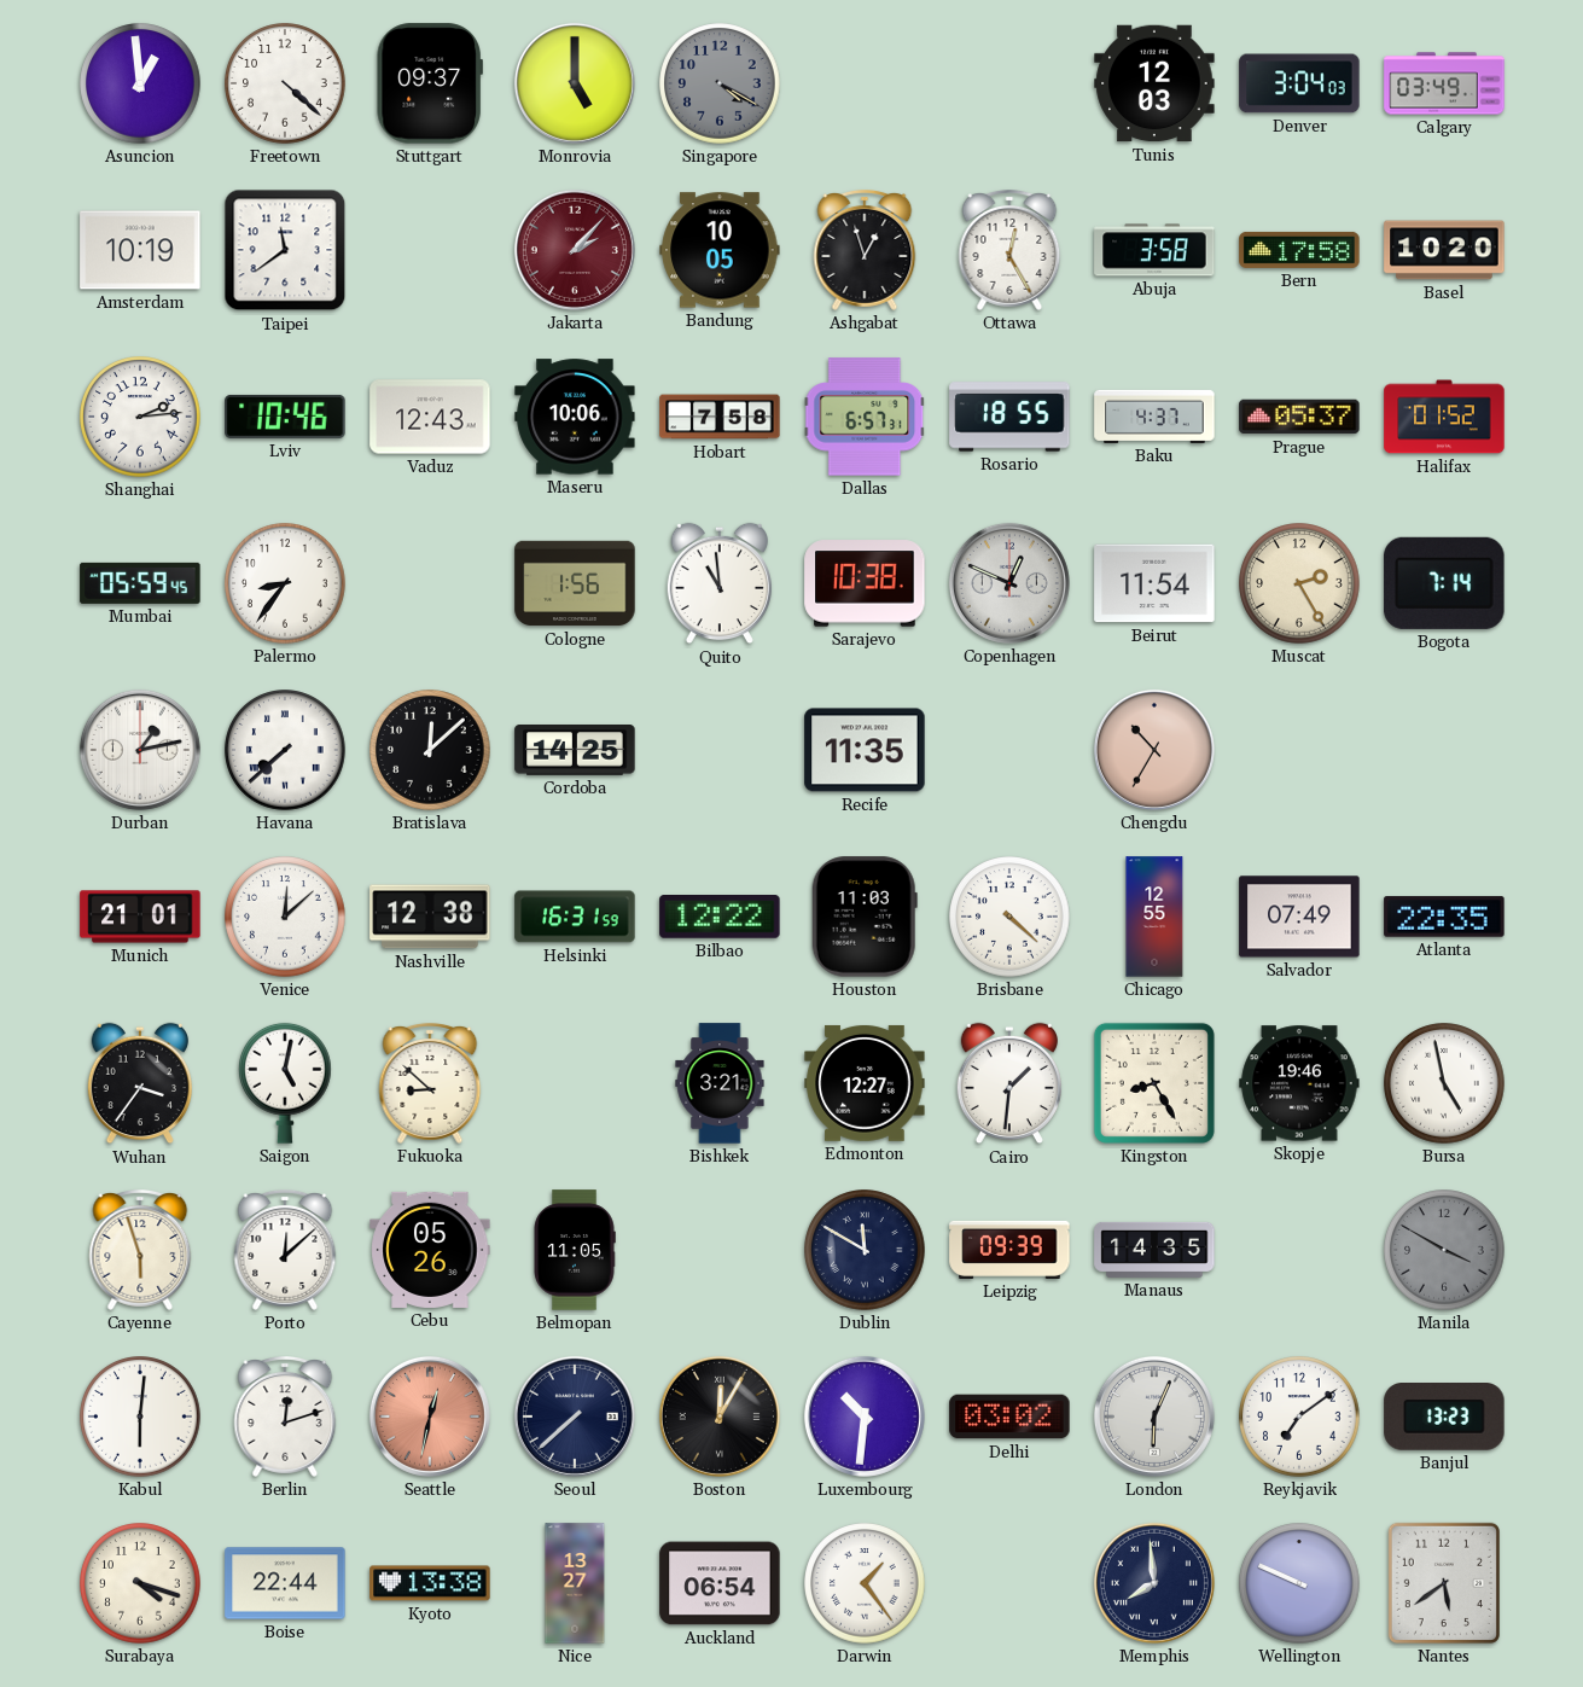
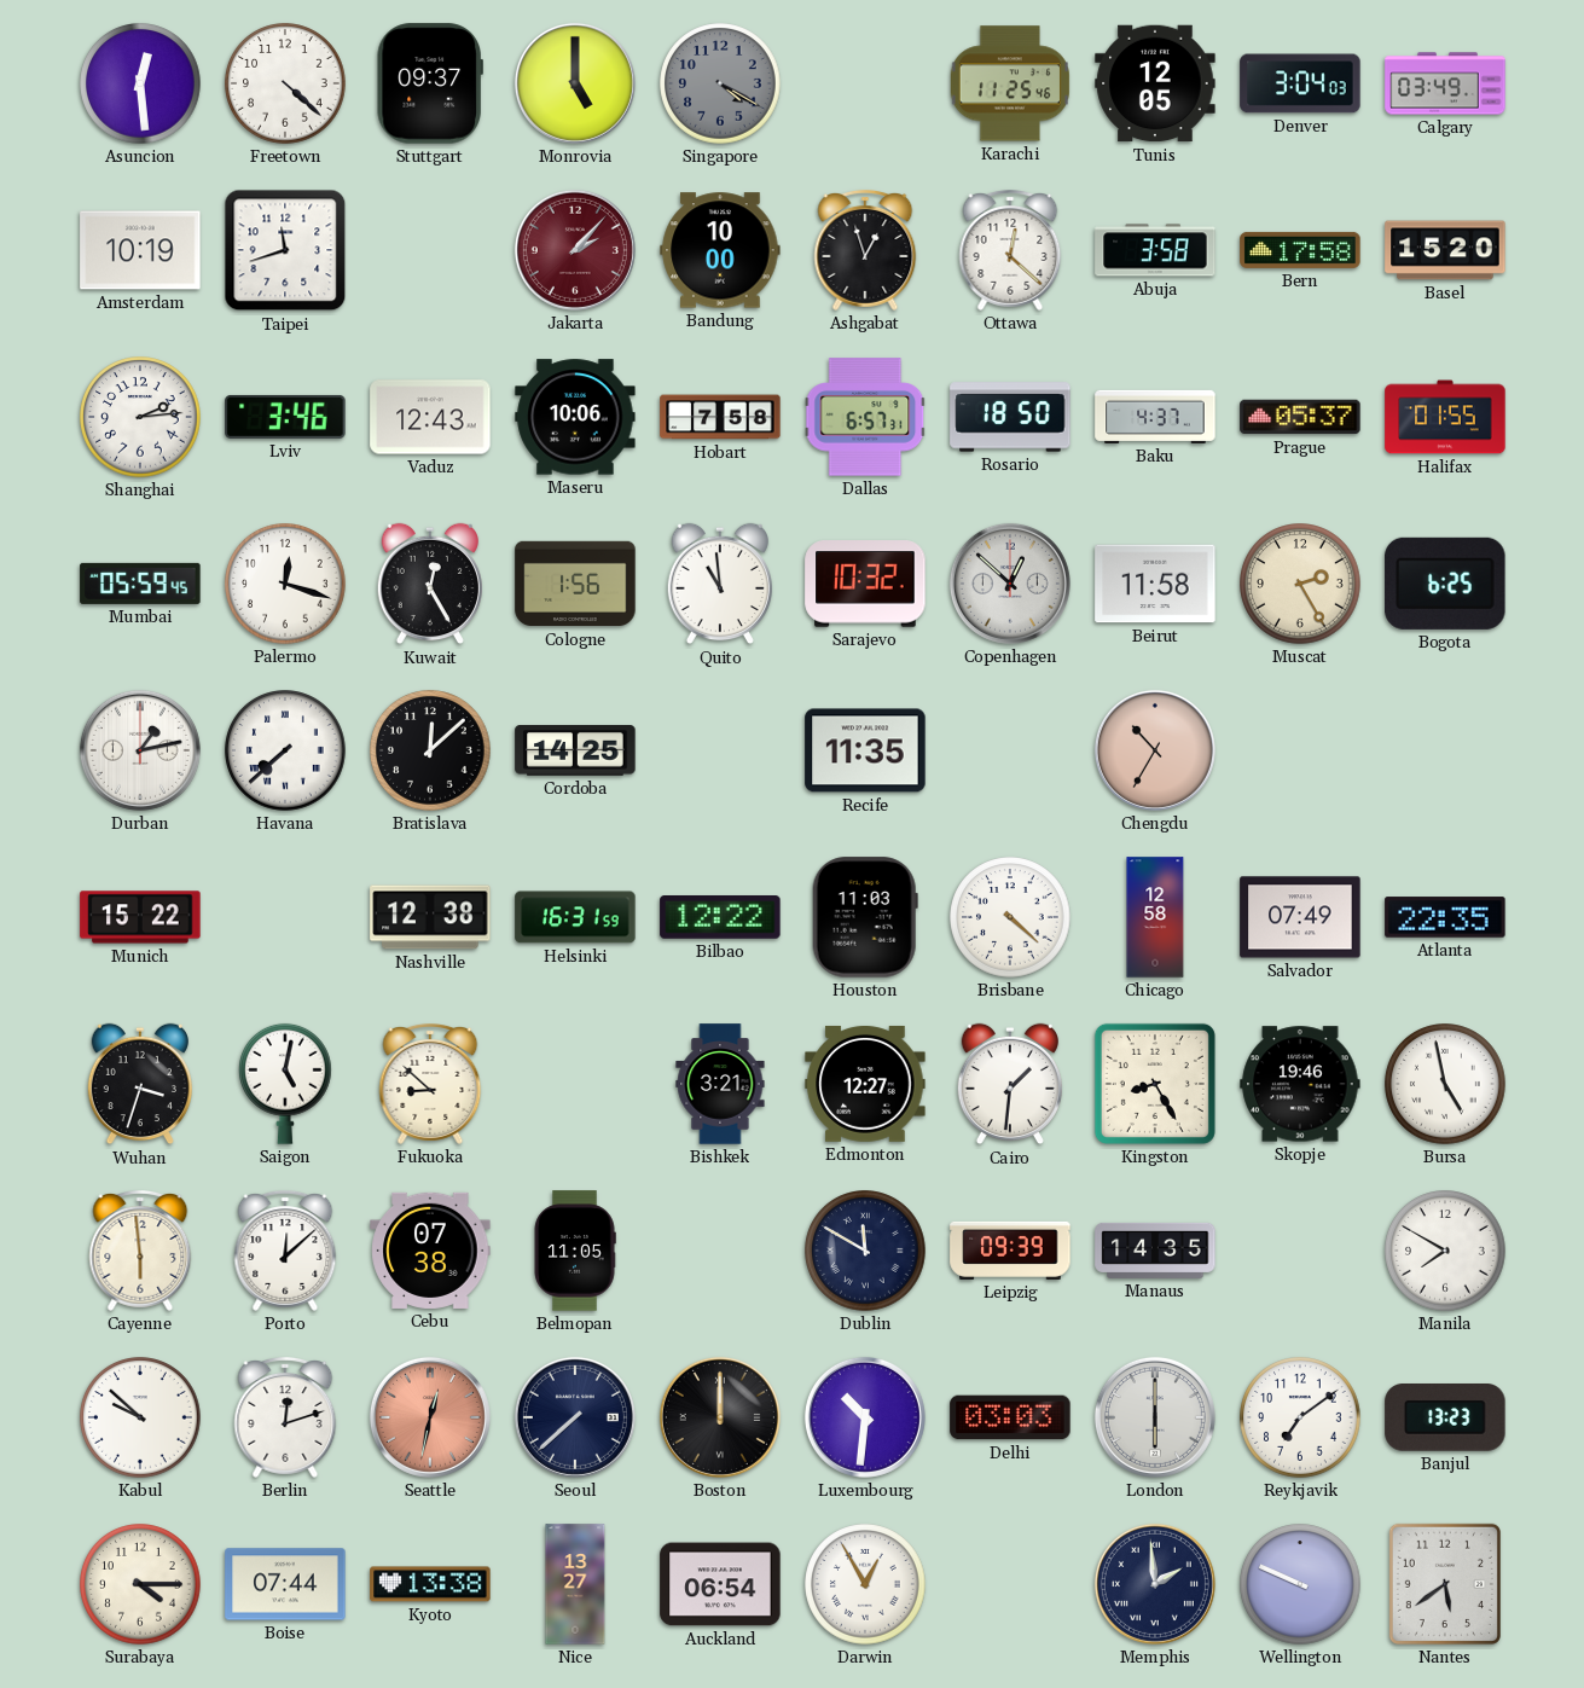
Asuncion: 12:59 -> 12:29 (140, 83)
Karachi: none -> 11:25 (1010, 83)
Tunis: 12:03 -> 12:05 (1155, 83)
Taipei: 11:39 -> 11:42 (285, 250)
Bandung: 10:05 -> 10:00 (720, 250)
Ottawa: 12:25 -> 12:22 (1010, 251)
Basel: 10:20 -> 15:20 (1445, 250)
Lviv: 10:46 -> 3:46 (285, 417)
Rosario: 18:55 -> 18:50 (1010, 417)
Halifax: 01:52 -> 01:55 (1445, 417)
Palermo: 8:36 -> 12:18 (285, 584)
Kuwait: none -> 12:25 (430, 584)
Sarajevo: 10:38 -> 10:32 (865, 584)
Copenhagen: 12:49 -> 12:52 (1010, 584)
Beirut: 11:54 -> 11:58 (1155, 584)
Bogota: 7:14 -> 6:25 (1445, 584)
Munich: 21:01 -> 15:22 (140, 917)
Venice: 12:08 -> none (285, 917)
Chicago: 12:55 -> 12:58 (1155, 917)
Wuhan: 3:36 -> 3:33 (140, 1084)
Cayenne: 5:57 -> 5:59 (140, 1252)
Cebu: 05:26 -> 07:38 (430, 1251)
Manila: 3:50 -> 7:50 (1445, 1251)
Manila dial: grey -> white (1445, 1251)
Kabul: 6:01 -> 9:52 (140, 1417)
Boston: 12:05 -> 12:00 (720, 1417)
Delhi: 03:02 -> 03:03 (1010, 1417)
London: 6:04 -> 6:00 (1155, 1417)
Surabaya: 4:18 -> 4:15 (140, 1584)
Boise: 22:44 -> 07:44 (285, 1584)
Darwin: 1:24 -> 12:55 (865, 1584)
Memphis: 7:59 -> 1:59 (1155, 1584)
